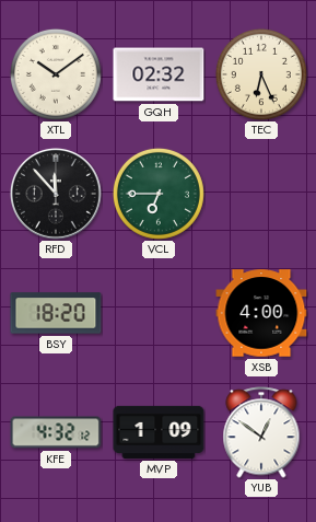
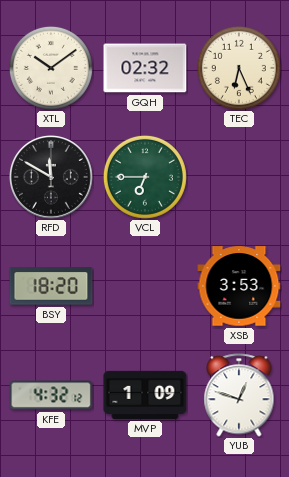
RFD: 11:53 -> 11:50 (52, 178)
XSB: 4:00 -> 3:53 (239, 286)
YUB: 12:51 -> 12:48 (239, 395)
